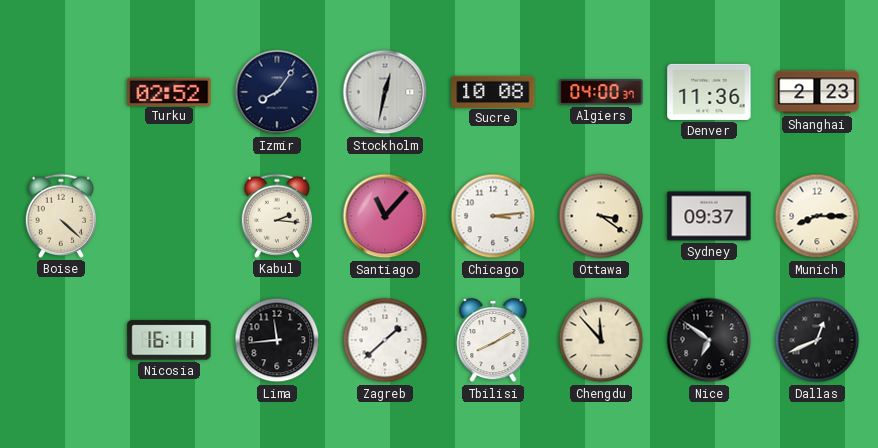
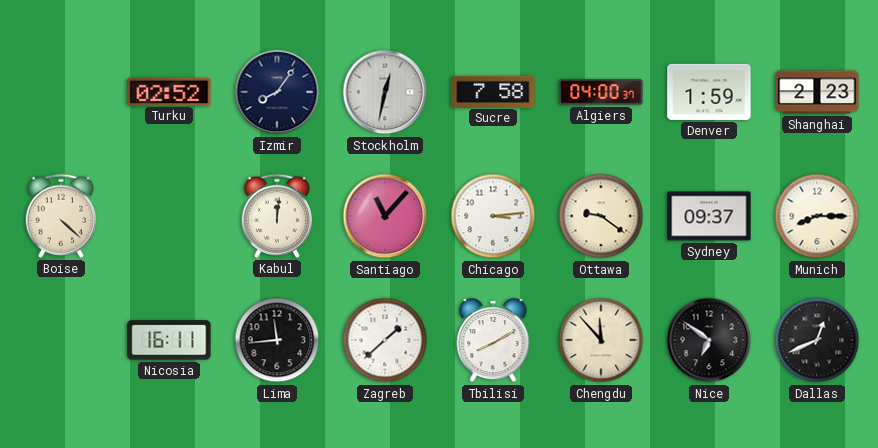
Sucre: 10:08 -> 7:58 (493, 91)
Denver: 11:36 -> 1:59 (709, 92)
Kabul: 2:16 -> 12:01 (276, 216)
Ottawa: 3:21 -> 9:21 (601, 216)
